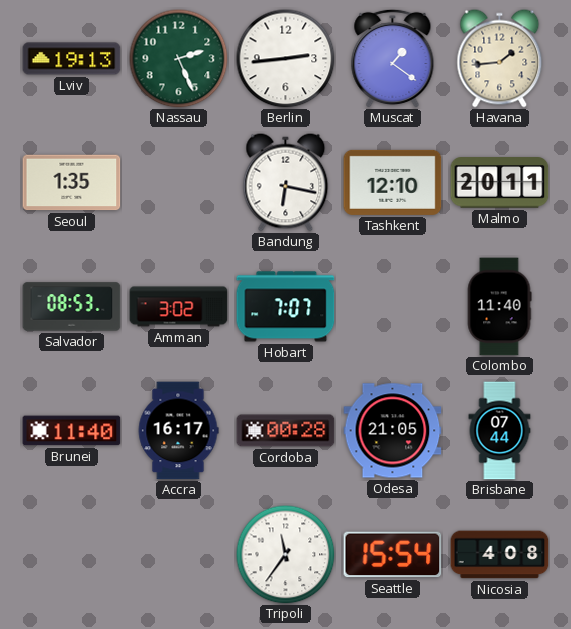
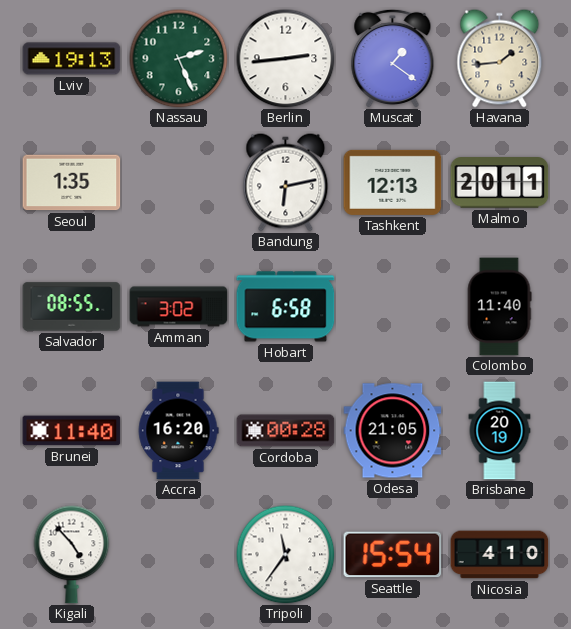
Bandung: 6:17 -> 6:13 (286, 183)
Tashkent: 12:10 -> 12:13 (393, 182)
Salvador: 08:53 -> 08:55 (72, 307)
Hobart: 7:07 -> 6:58 (286, 307)
Accra: 16:17 -> 16:20 (178, 431)
Brisbane: 07:44 -> 20:19 (500, 431)
Kigali: none -> 4:53 (72, 555)
Nicosia: 4:08 -> 4:10 (500, 555)
